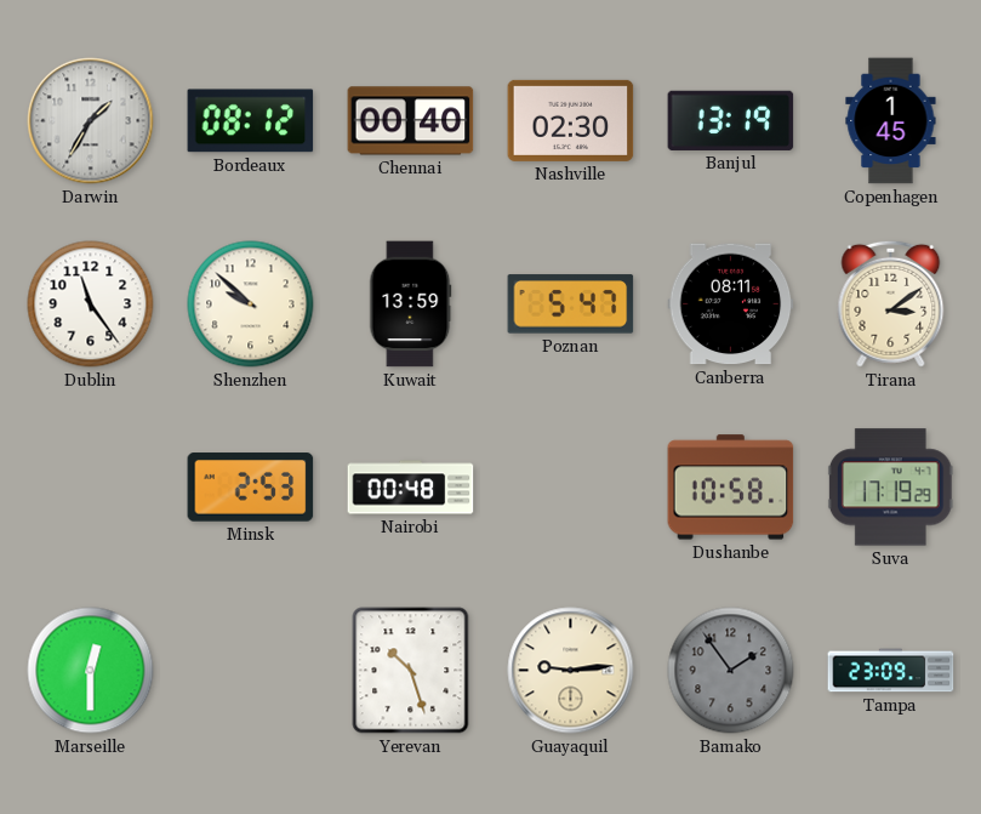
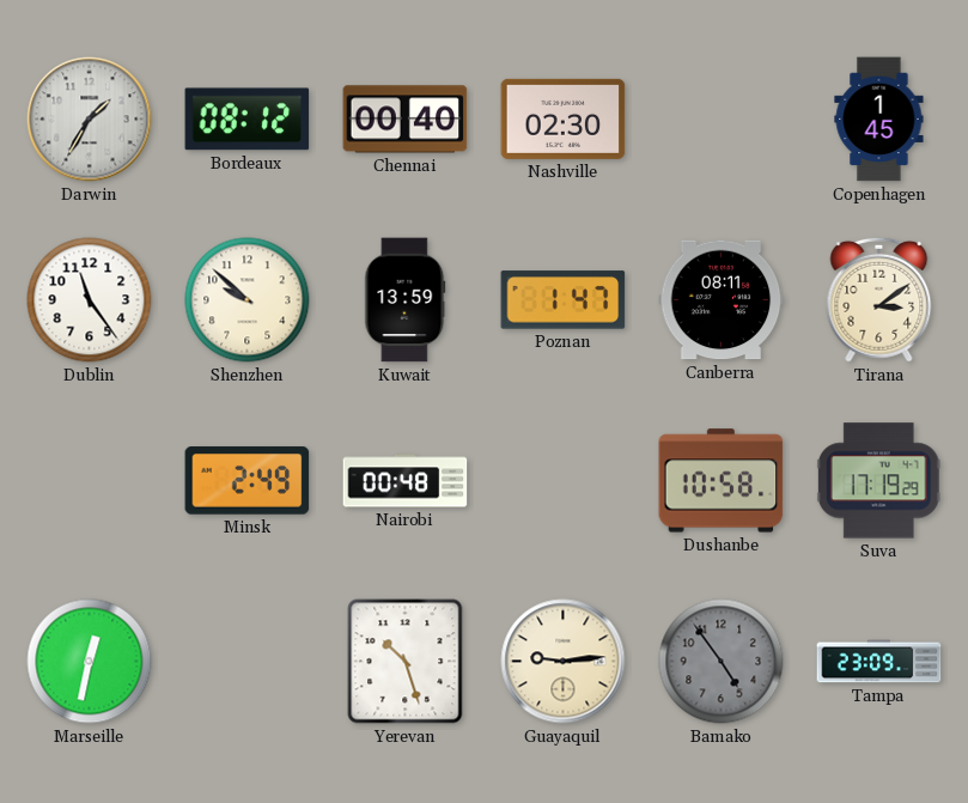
Banjul: 13:19 -> none (731, 120)
Poznan: 5:47 -> 1:47 (564, 300)
Minsk: 2:53 -> 2:49 (248, 481)
Marseille: 12:30 -> 12:32 (90, 662)
Bamako: 1:54 -> 4:54 (722, 662)
